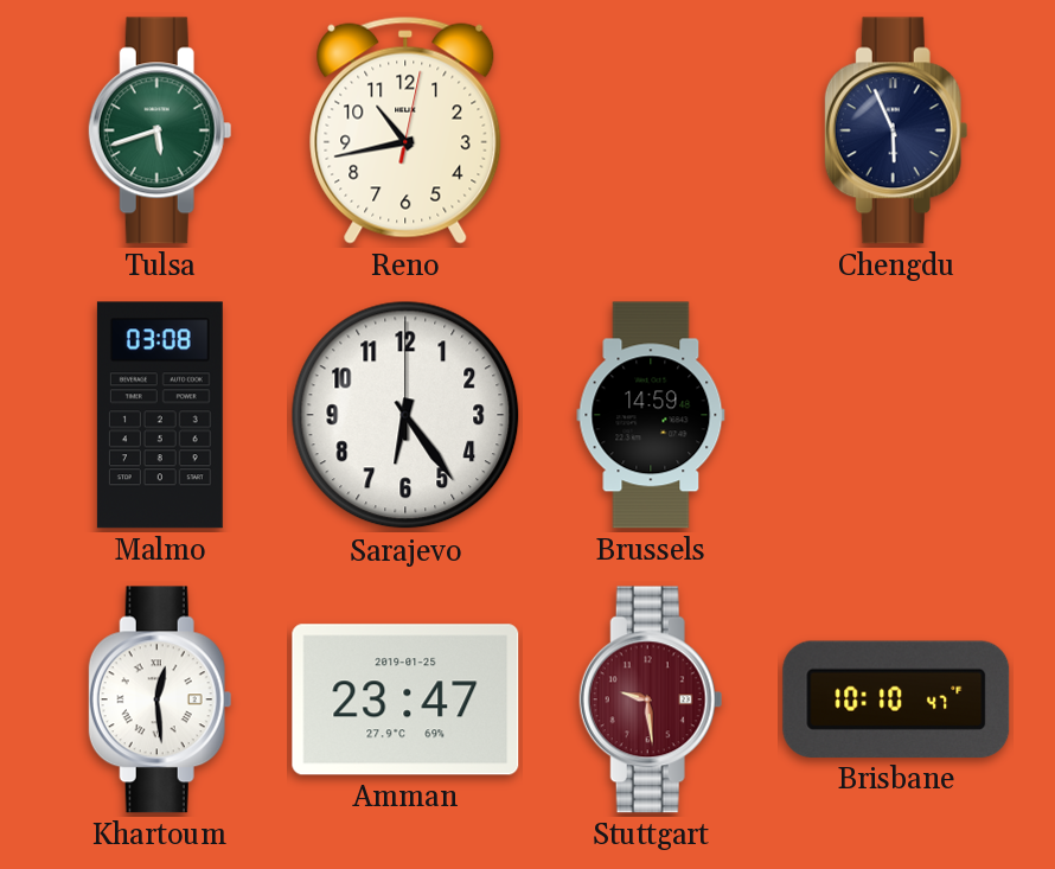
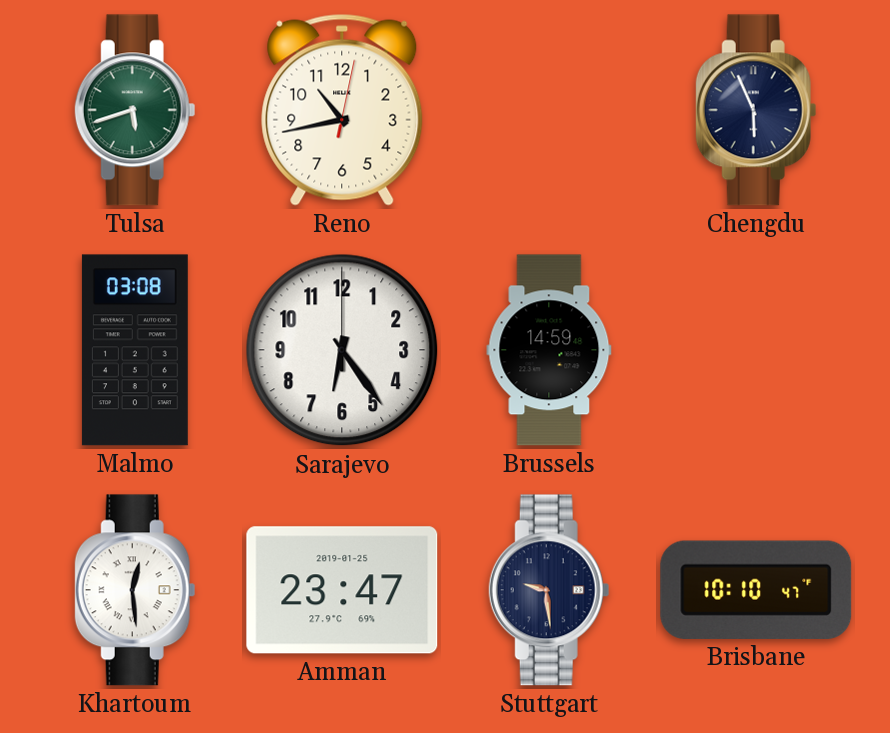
Stuttgart dial: burgundy -> navy (549, 590)
